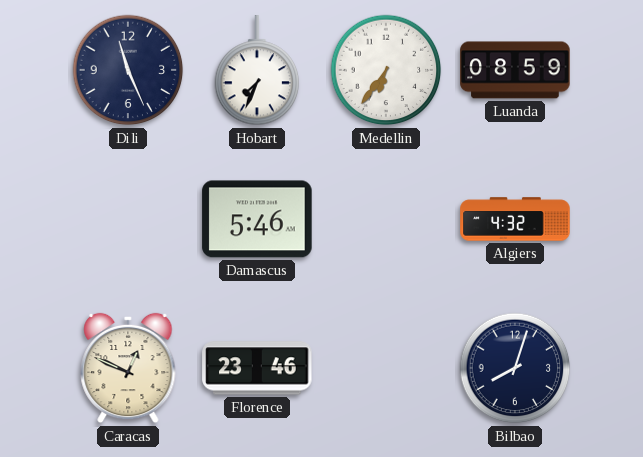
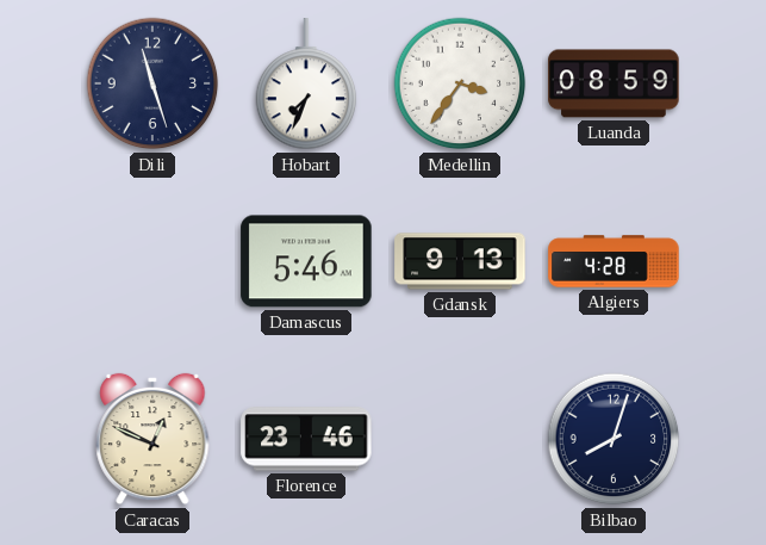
Dili: 11:26 -> 11:27 (152, 83)
Medellin: 6:36 -> 3:36 (460, 83)
Gdansk: none -> 9:13 (460, 261)
Algiers: 4:32 -> 4:28 (614, 261)
